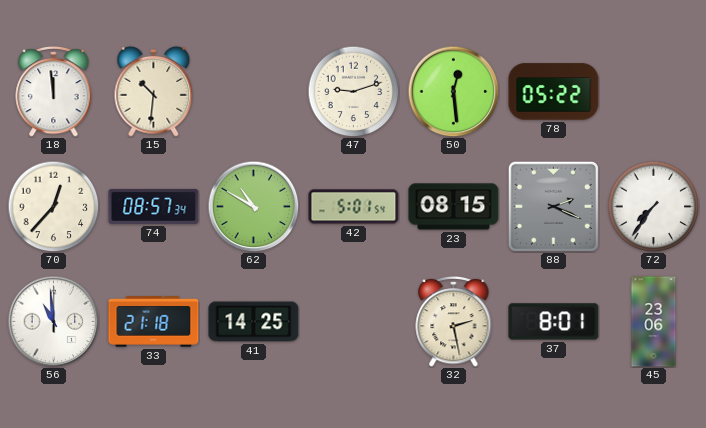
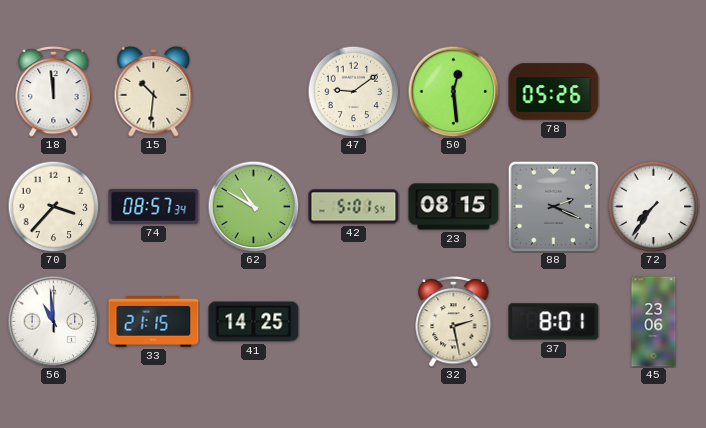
47: 9:12 -> 9:09 (353, 91)
78: 05:22 -> 05:26 (554, 92)
70: 12:37 -> 3:37 (53, 206)
33: 21:18 -> 21:15 (154, 322)
